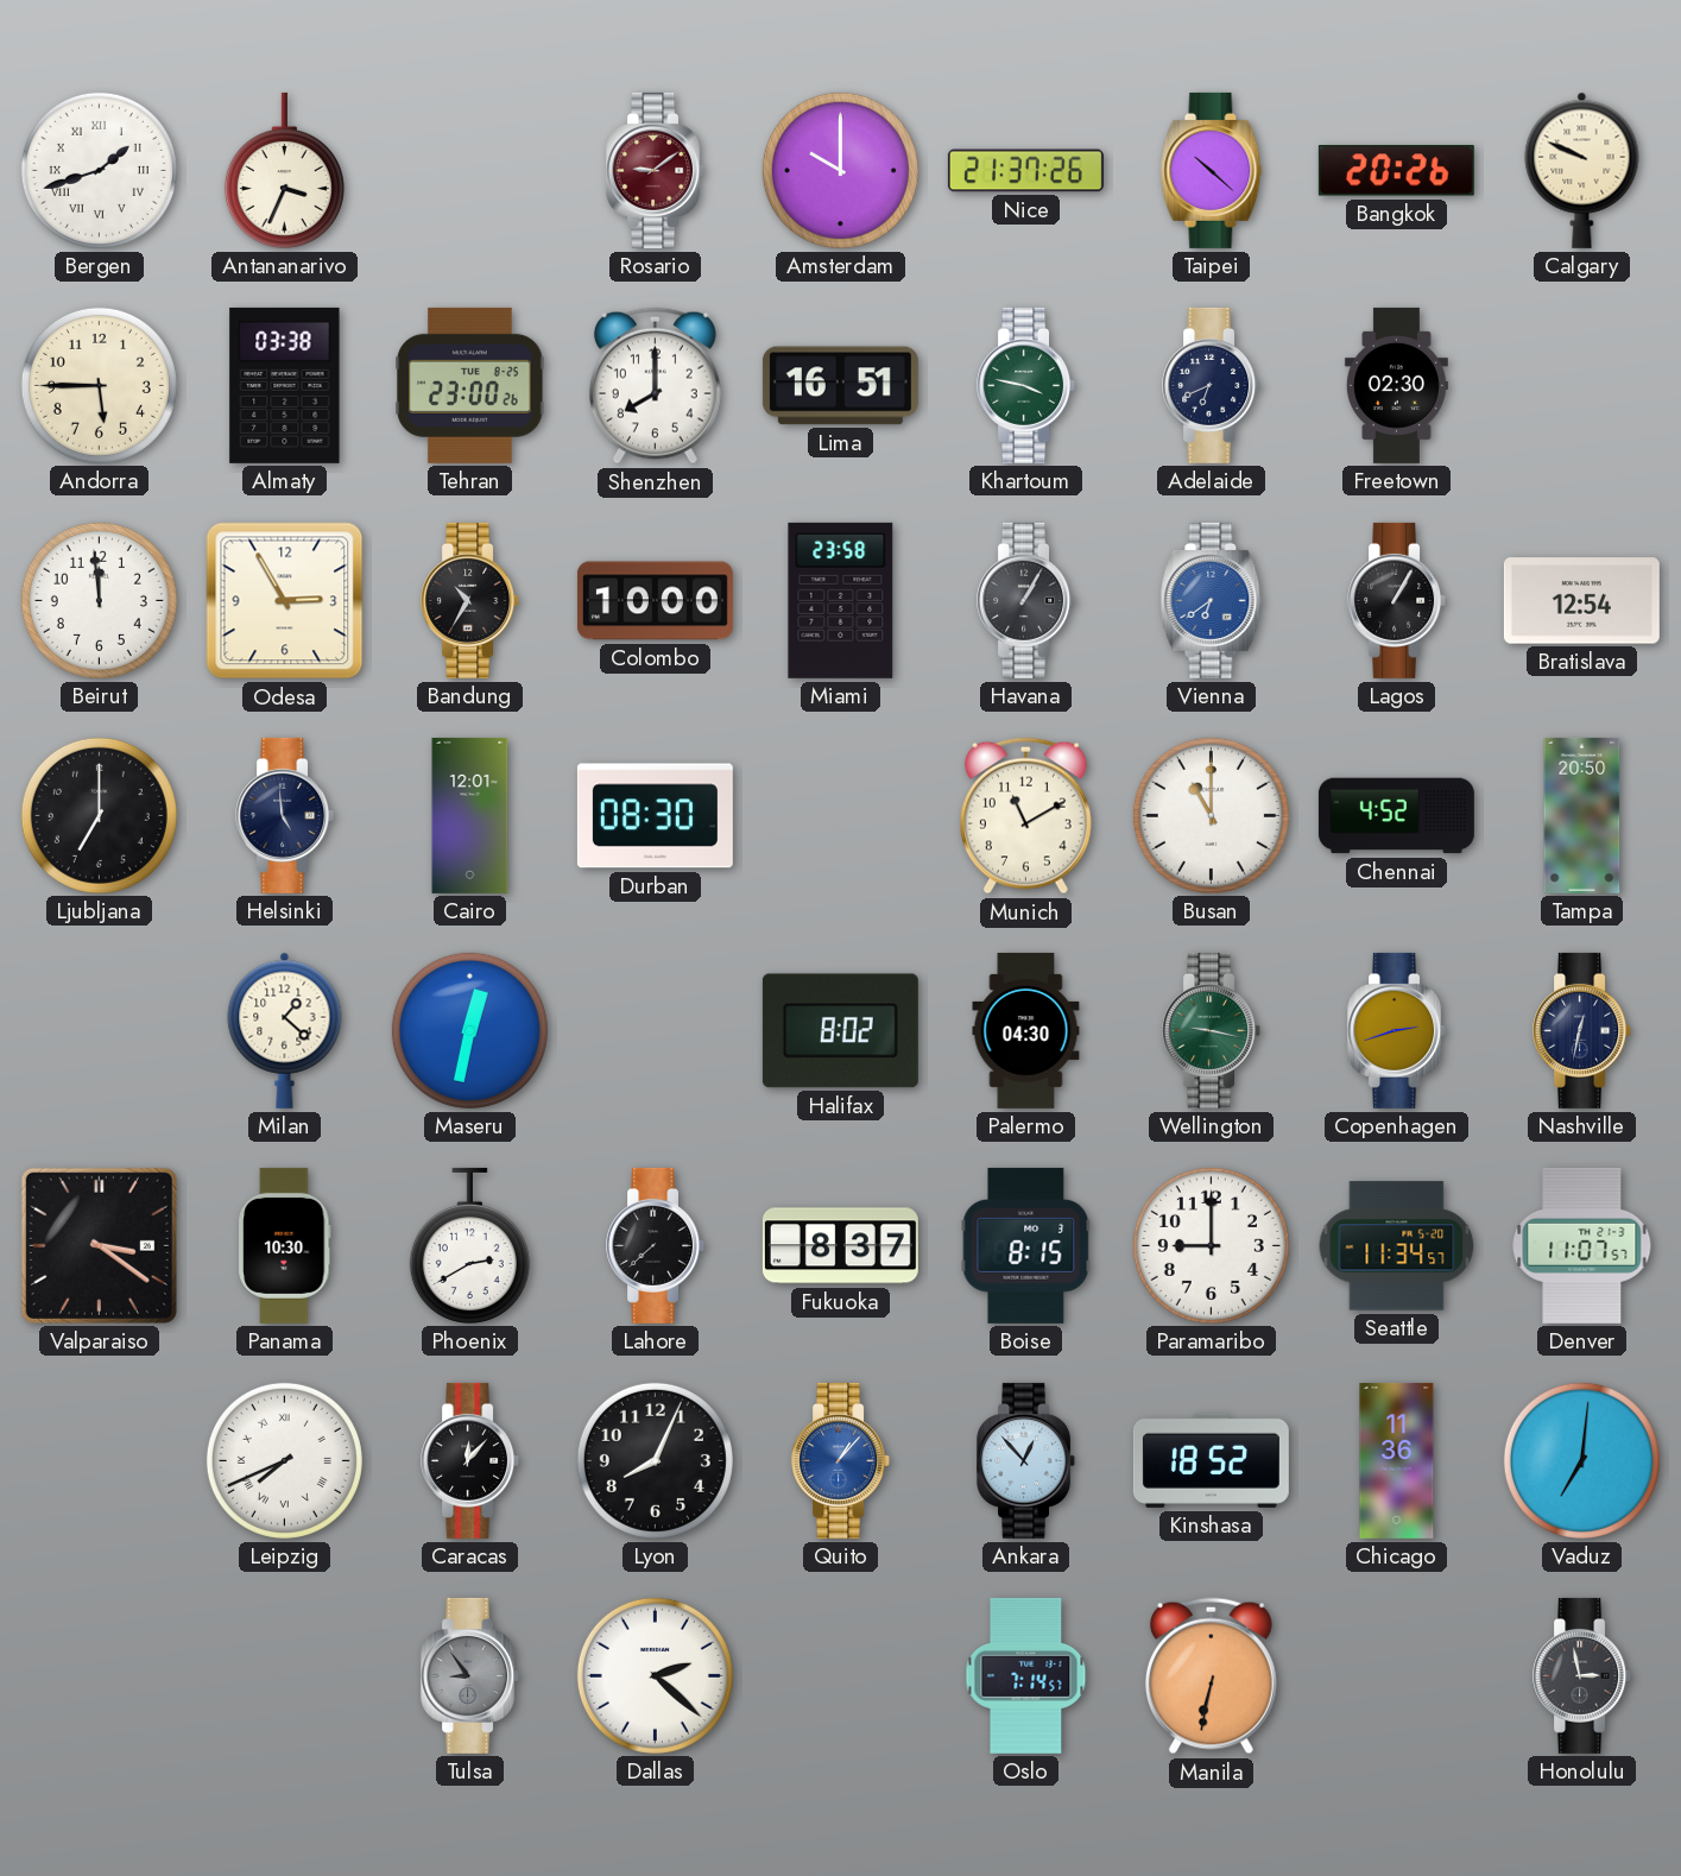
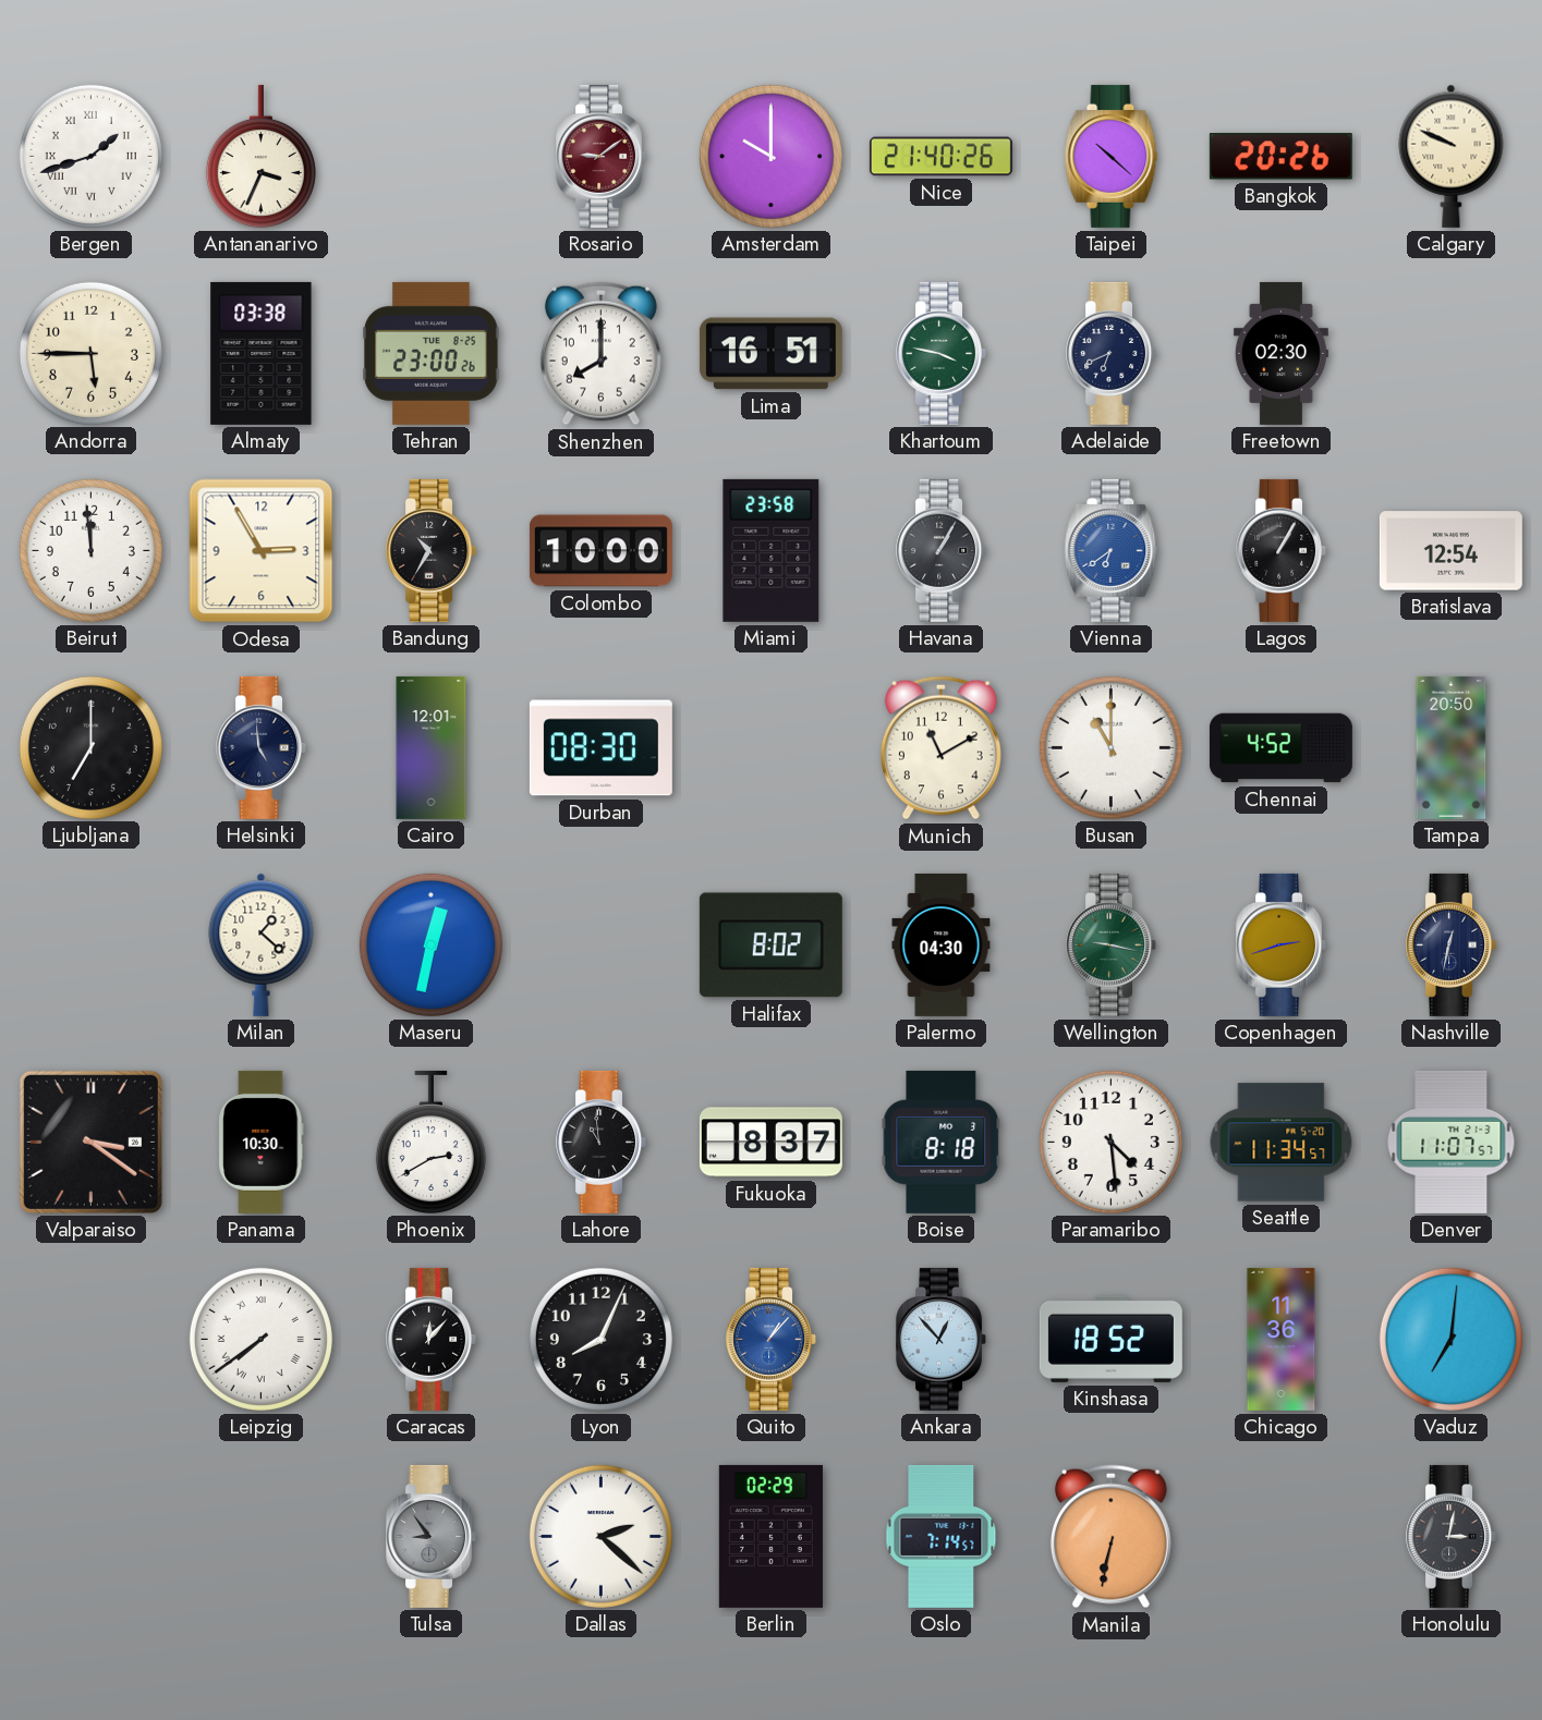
Nice: 21:37 -> 21:40 (940, 157)
Lahore: 7:38 -> 10:59 (602, 1142)
Boise: 8:15 -> 8:18 (942, 1142)
Paramaribo: 9:00 -> 4:29 (1110, 1142)
Leipzig: 7:41 -> 7:39 (260, 1339)
Berlin: none -> 02:29 (770, 1536)
Honolulu: 2:58 -> 3:02 (1452, 1536)
